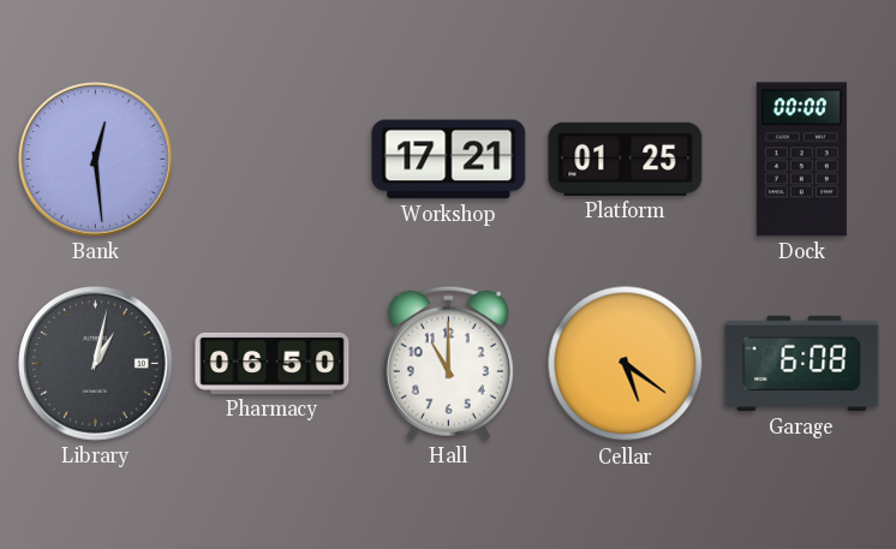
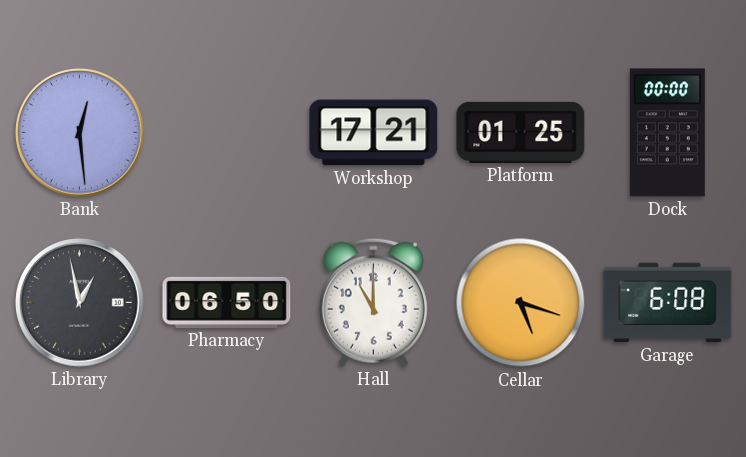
Library: 1:02 -> 12:58 (80, 303)
Cellar: 5:21 -> 5:18 (521, 303)
